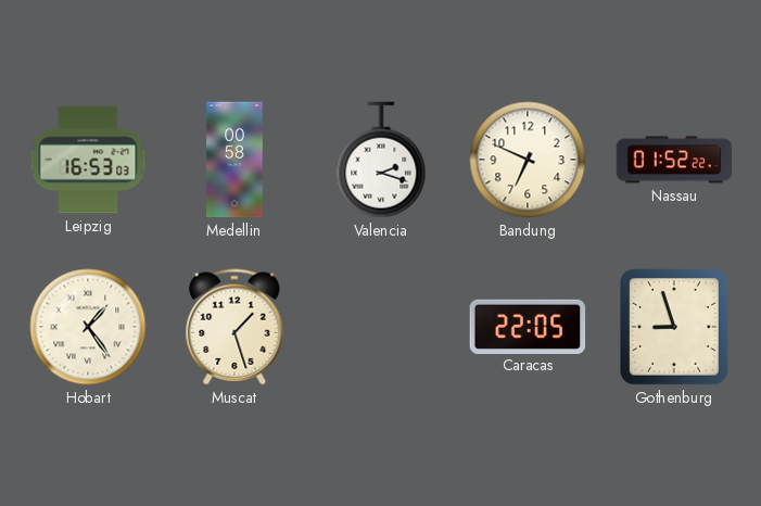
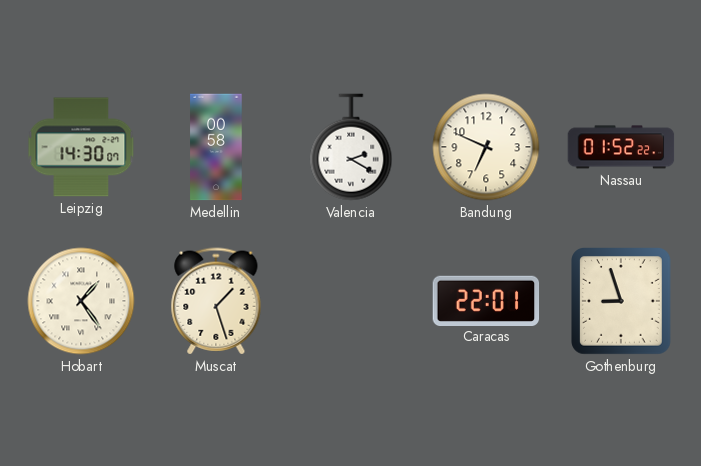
Leipzig: 16:53 -> 14:30 (81, 147)
Valencia: 2:18 -> 2:20 (351, 147)
Caracas: 22:05 -> 22:01 (486, 300)
